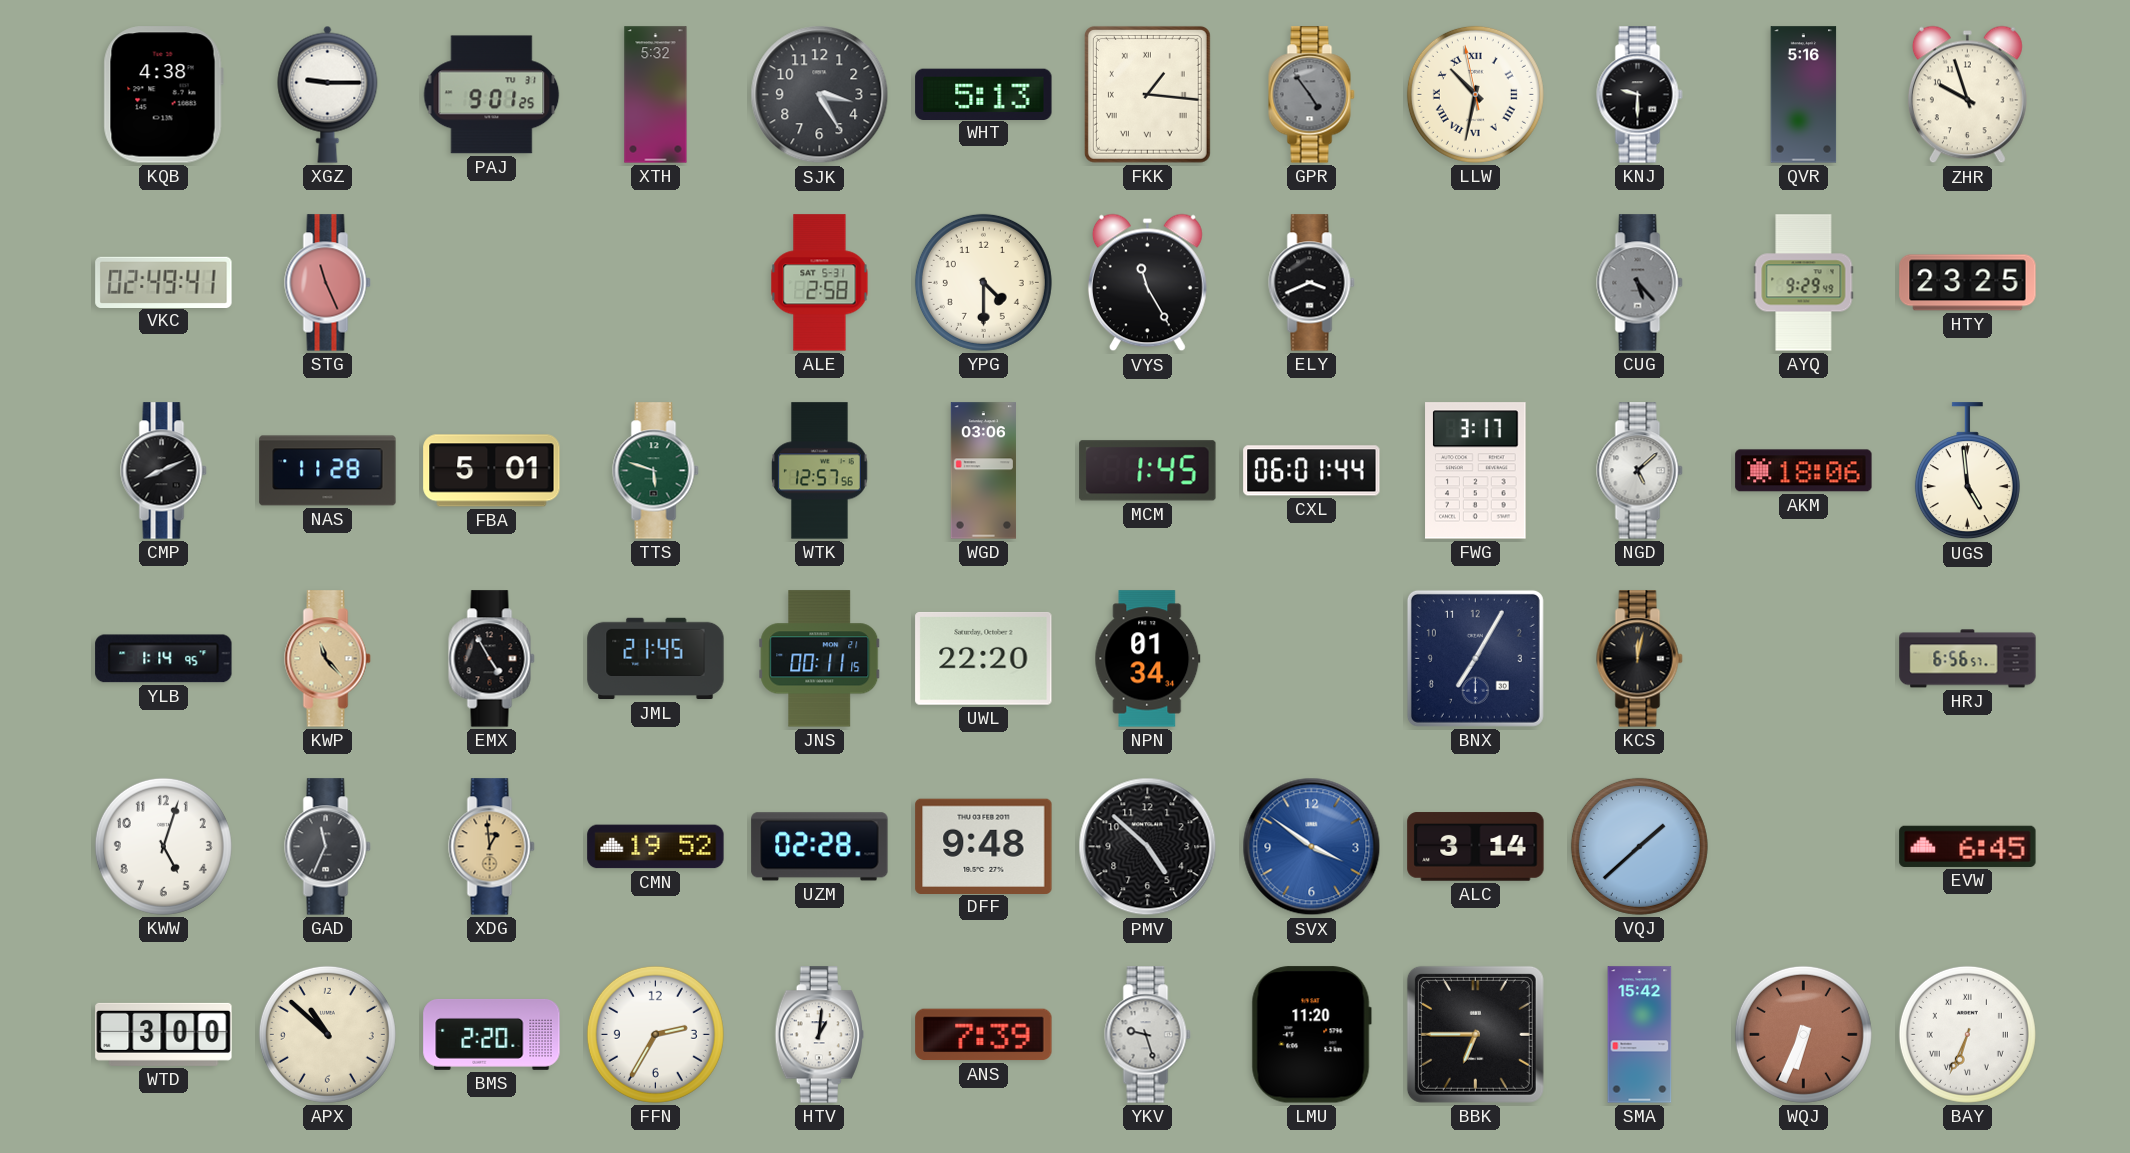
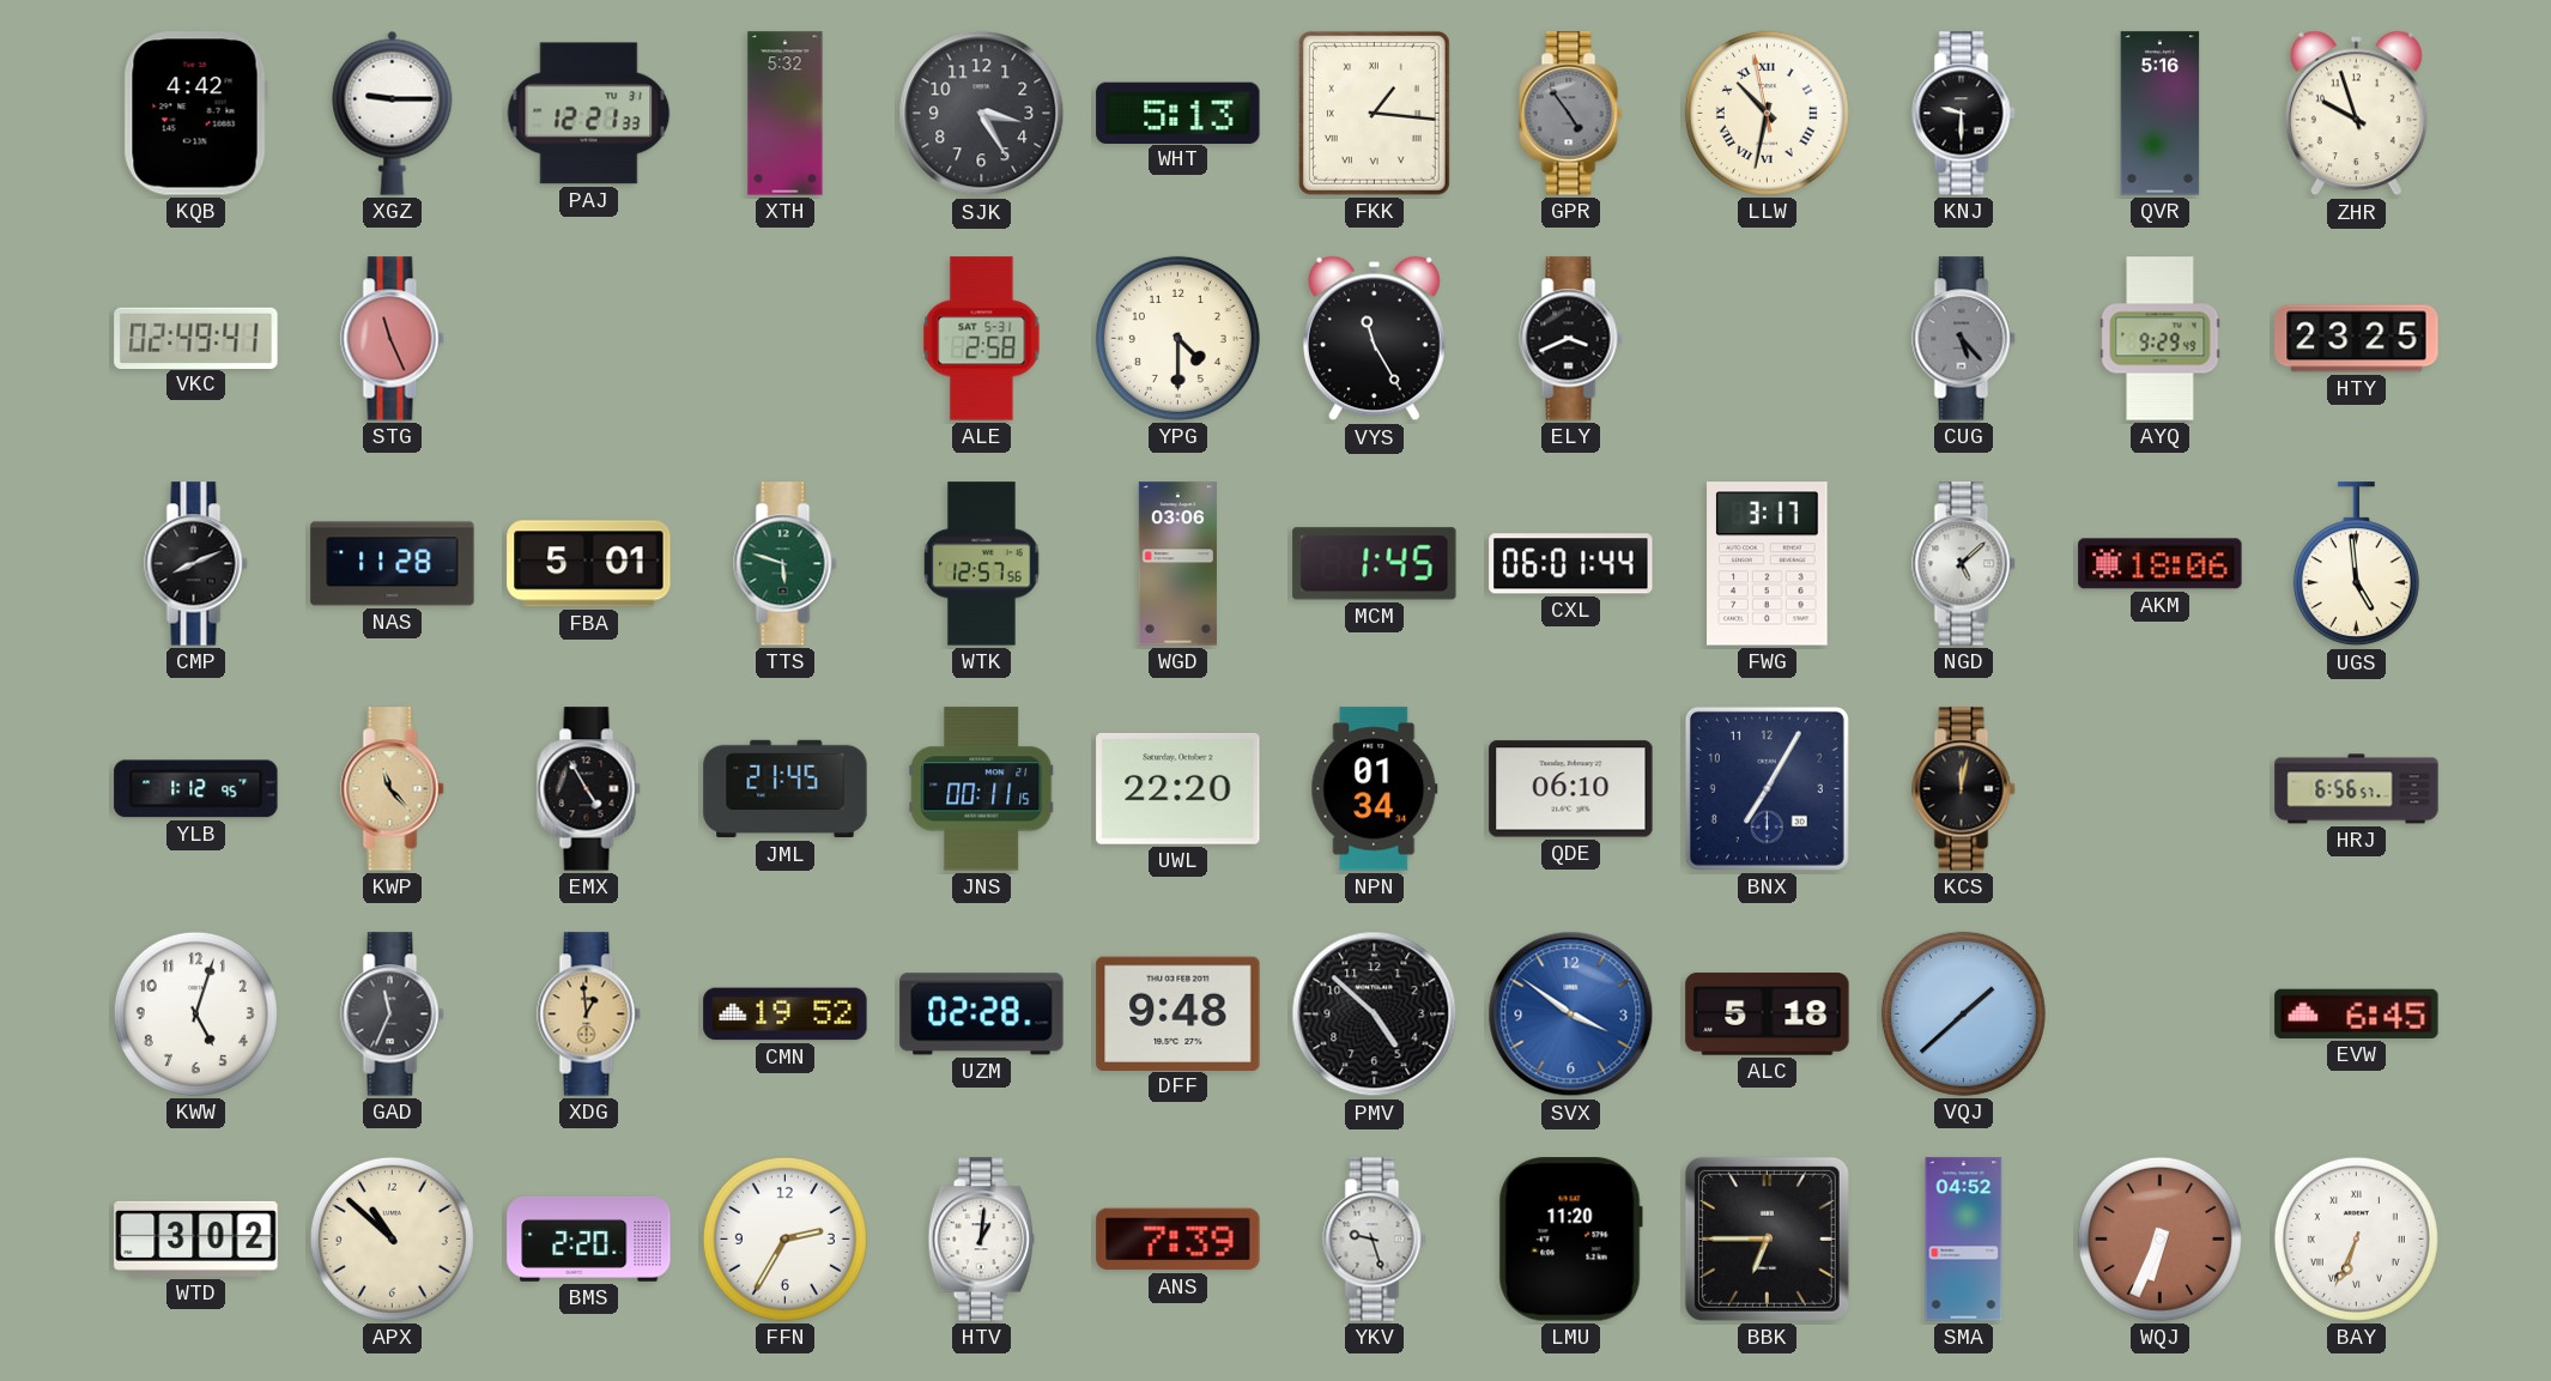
KQB: 4:38 -> 4:42 (195, 114)
PAJ: 9:01 -> 12:21 (589, 114)
YLB: 1:14 -> 1:12 (196, 789)
QDE: none -> 06:10 (1571, 789)
ALC: 3:14 -> 5:18 (1768, 1014)
WTD: 3:00 -> 3:02 (196, 1238)
SMA: 15:42 -> 04:52 (1964, 1240)
